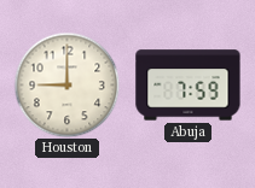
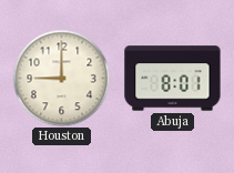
Abuja: 7:59 -> 8:01 (173, 79)
